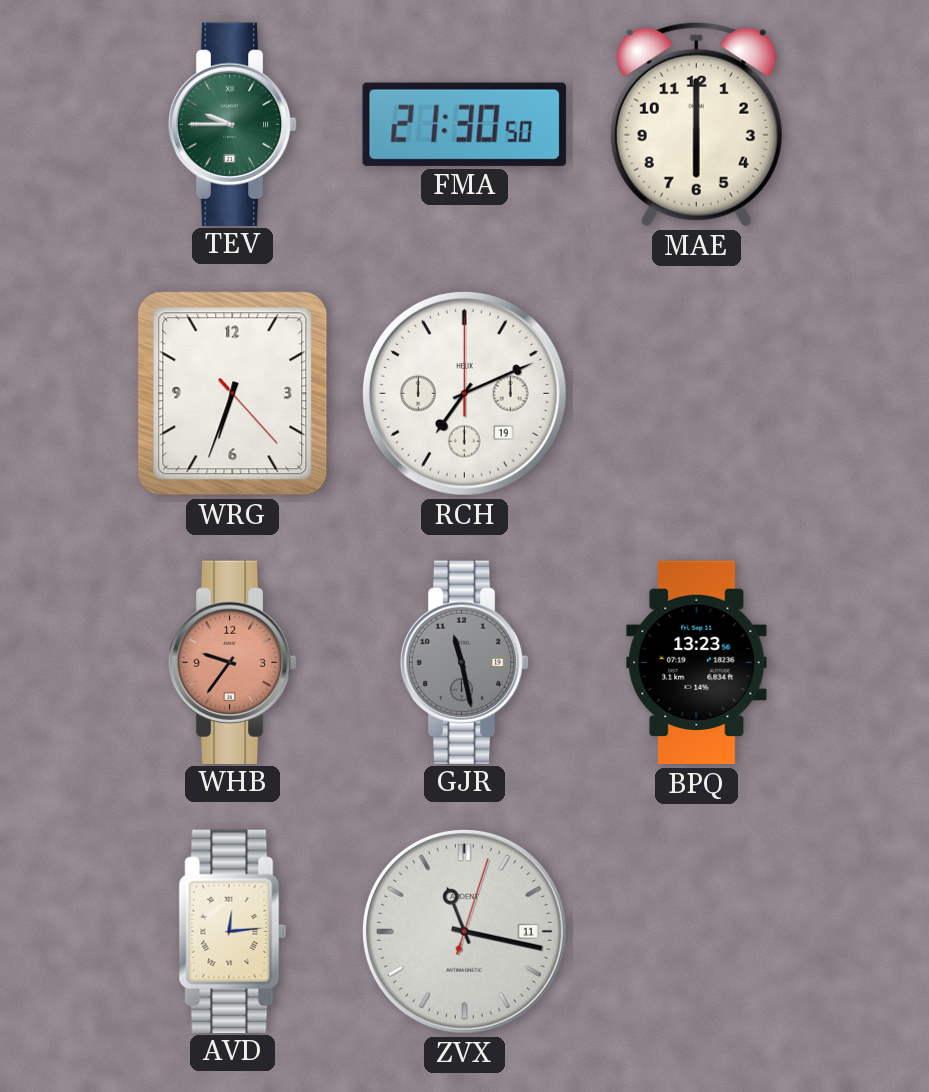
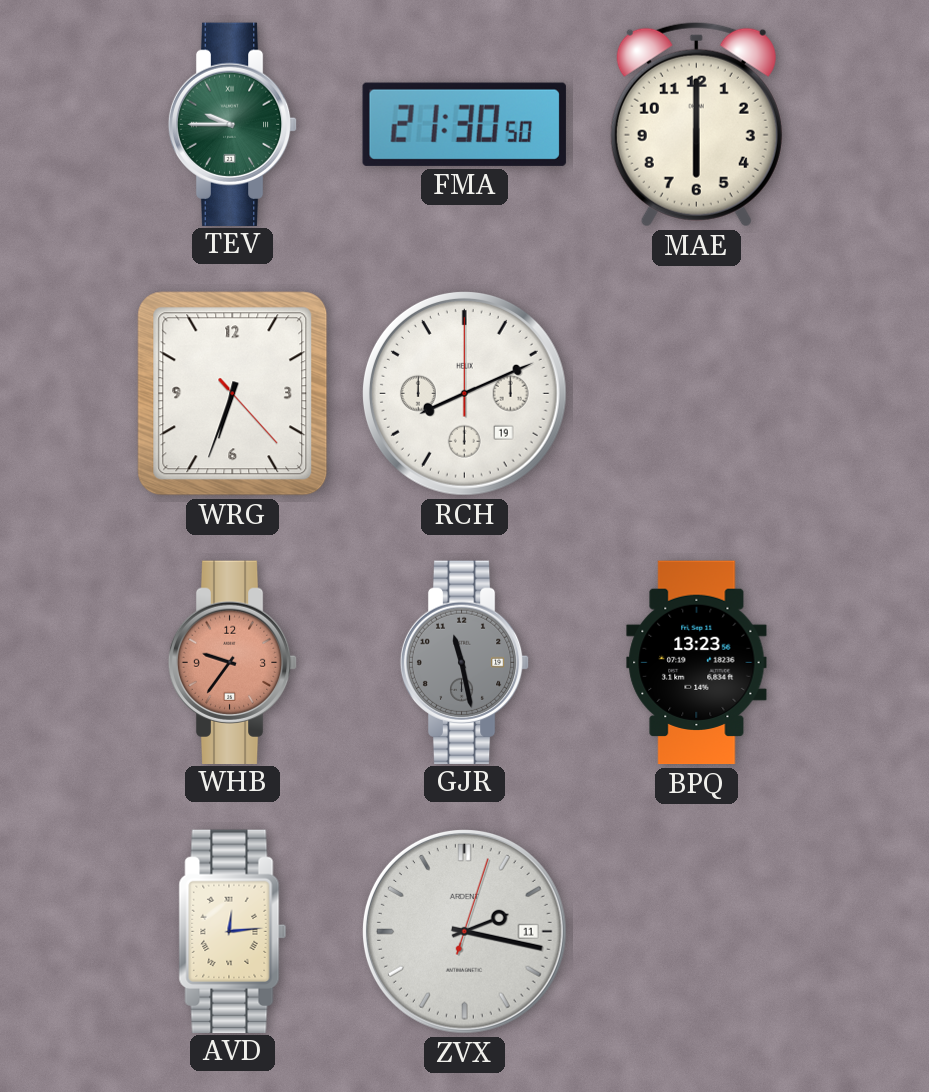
RCH: 7:11 -> 8:11 (464, 393)
ZVX: 11:17 -> 2:17 (464, 931)
